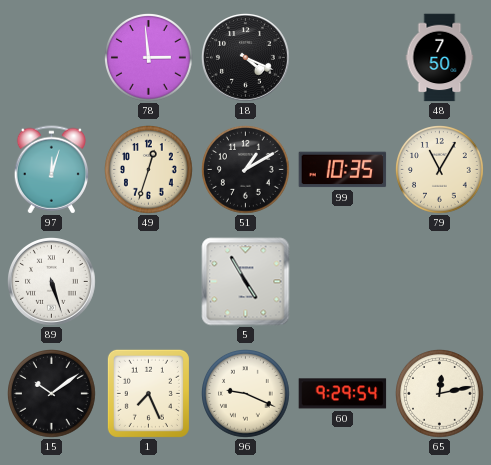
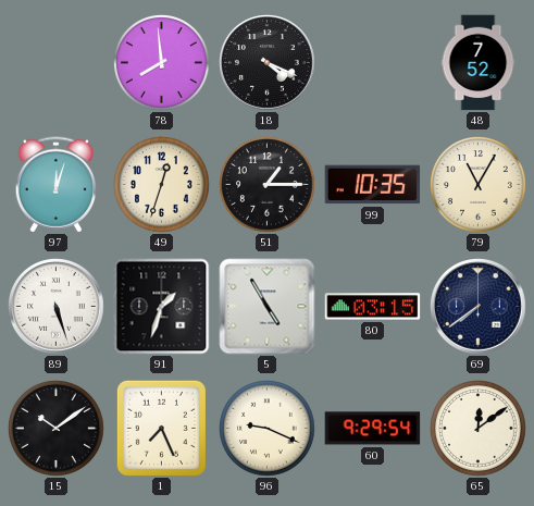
78: 2:59 -> 7:59 (162, 63)
48: 7:50 -> 7:52 (479, 63)
51: 1:10 -> 1:15 (268, 185)
91: none -> 1:33 (162, 307)
80: none -> 03:15 (373, 307)
69: none -> 7:39 (479, 307)
65: 12:13 -> 12:09 (479, 429)
